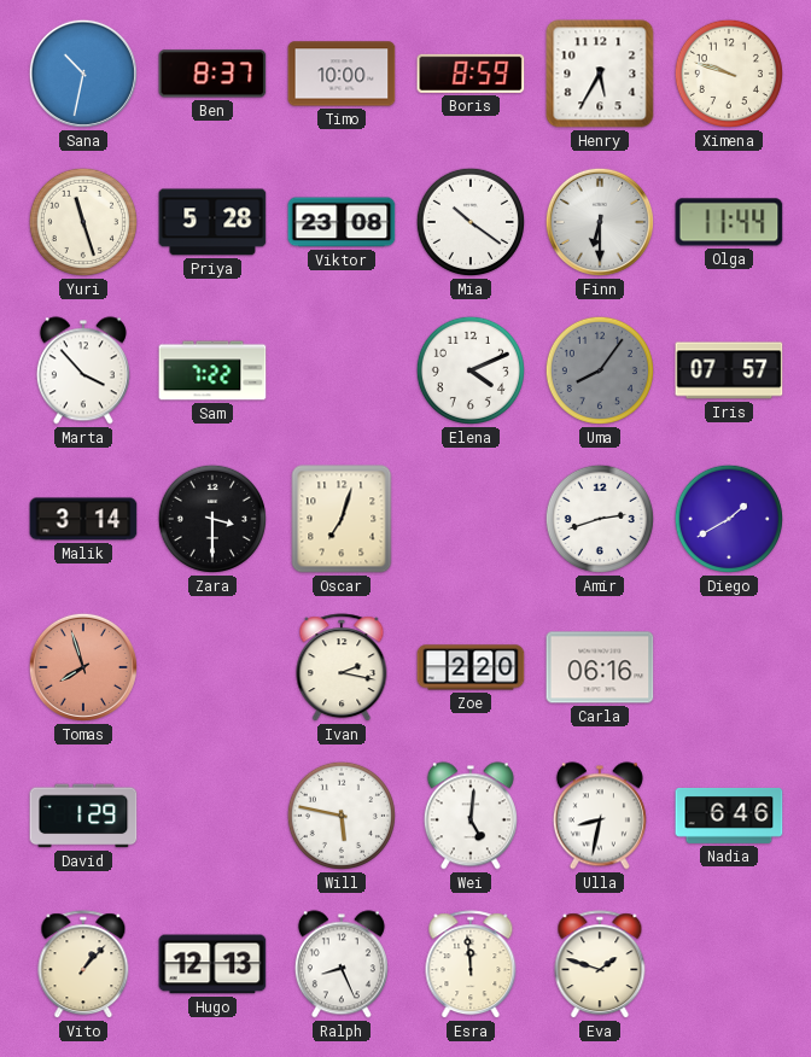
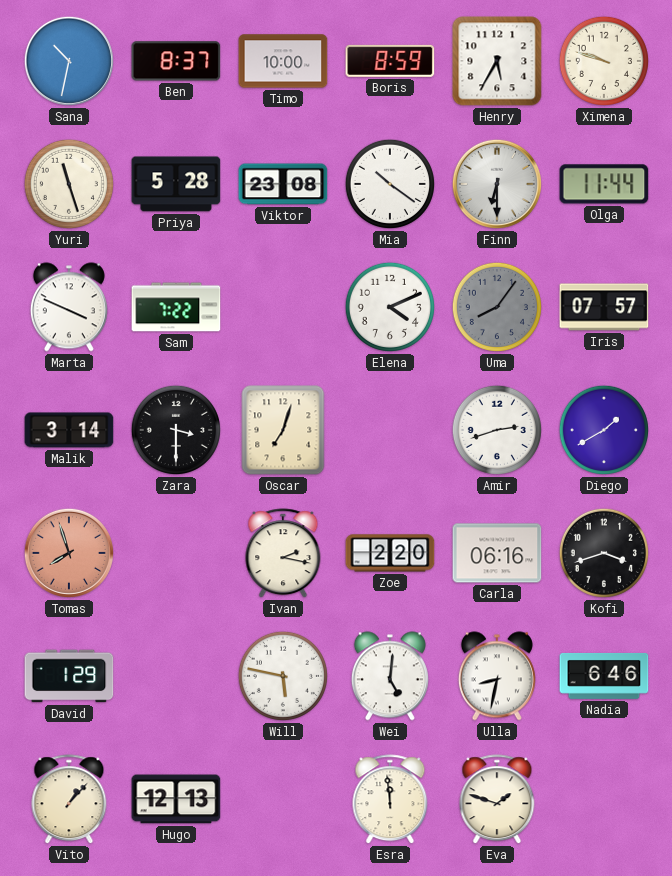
Marta: 3:53 -> 3:49 (69, 307)
Kofi: none -> 3:42 (604, 553)
Ralph: 8:26 -> none (342, 964)
